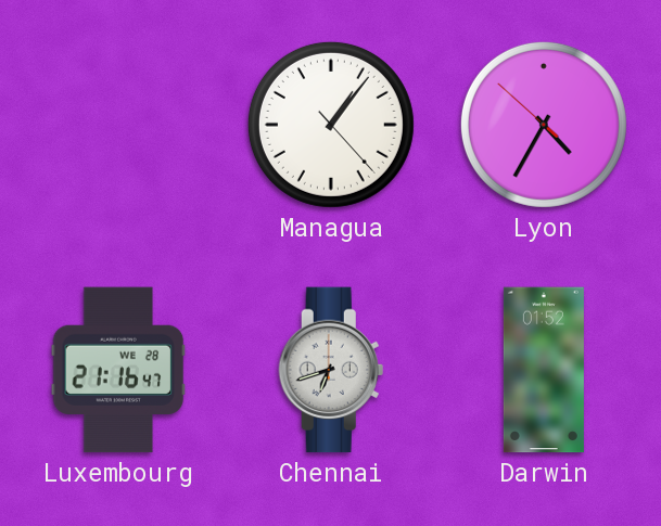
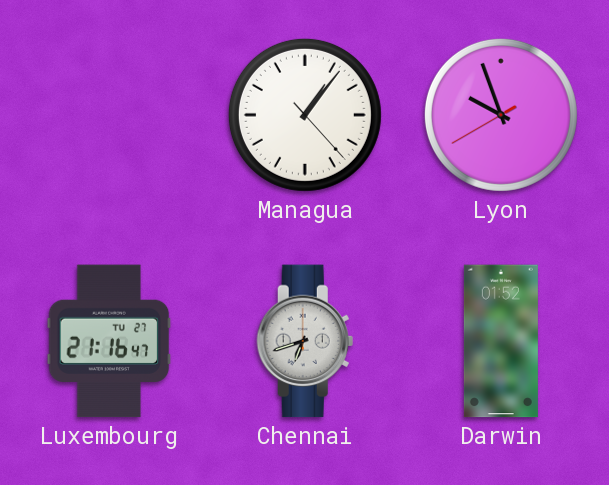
Lyon: 4:34 -> 9:56 (501, 115)
Luxembourg date: WE 28 -> TU 27 (109, 341)
